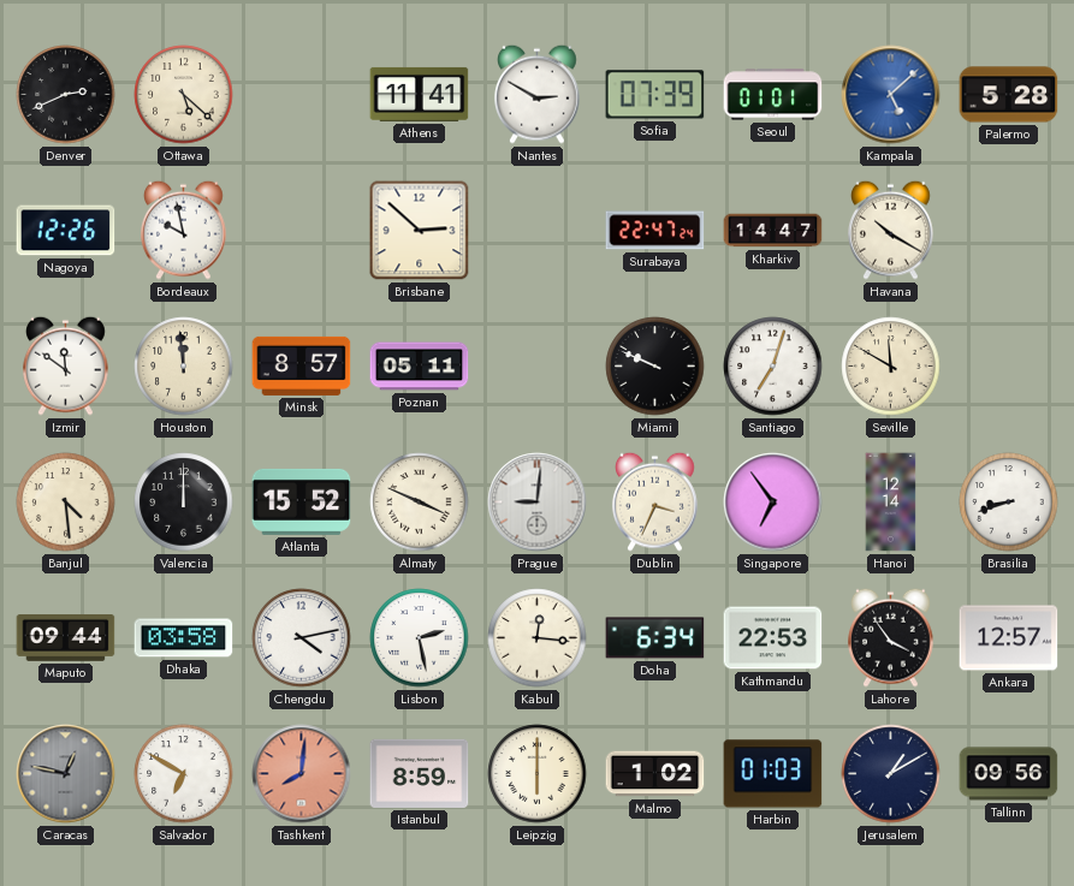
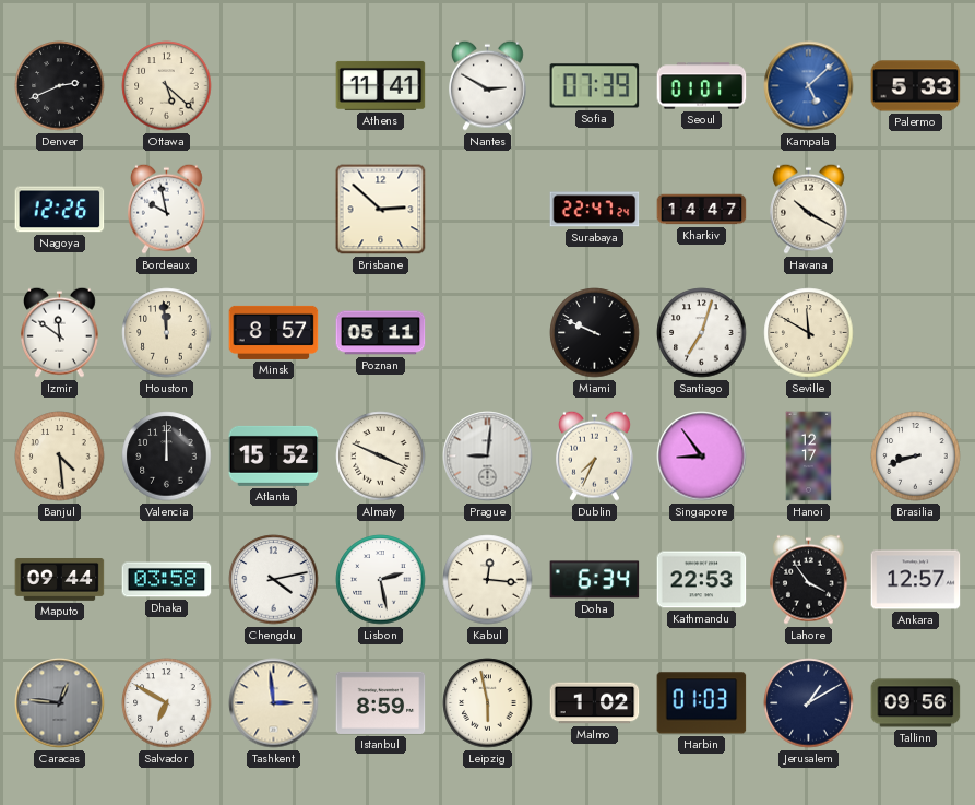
Palermo: 5:28 -> 5:33 (916, 86)
Dublin: 3:34 -> 7:34 (595, 455)
Singapore: 6:54 -> 8:54 (702, 457)
Hanoi: 12:14 -> 12:17 (809, 457)
Caracas: 12:47 -> 12:46 (60, 703)
Tashkent: 8:01 -> 2:59 (274, 703)
Tashkent dial: salmon -> cream (274, 703)
Leipzig: 6:00 -> 5:58 (488, 703)
